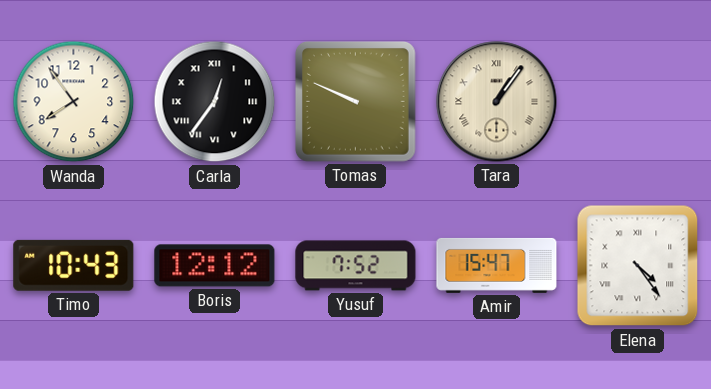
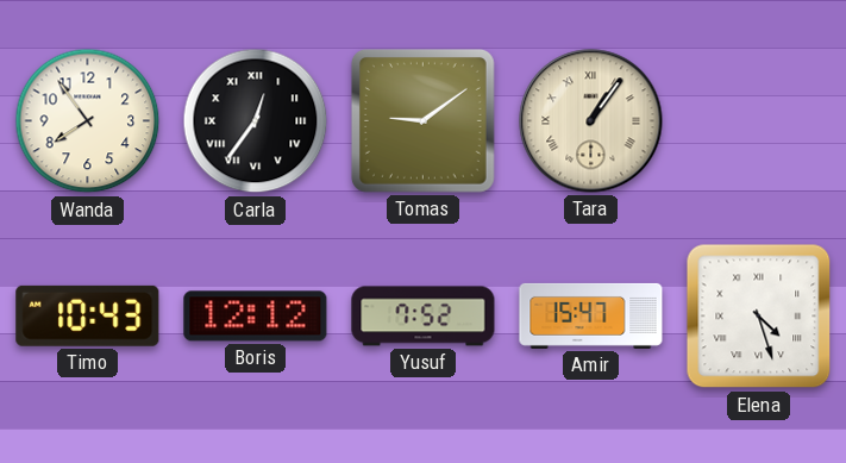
Tomas: 9:49 -> 9:09 (422, 120)
Elena: 4:24 -> 4:27 (759, 317)
